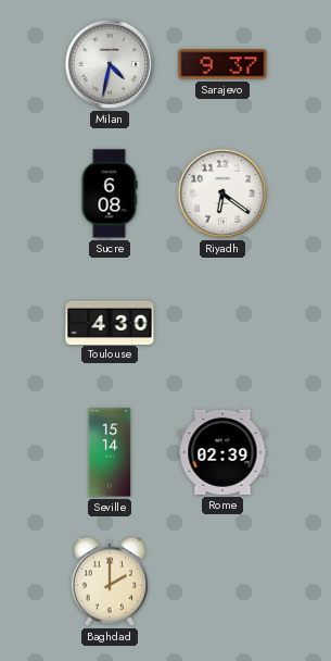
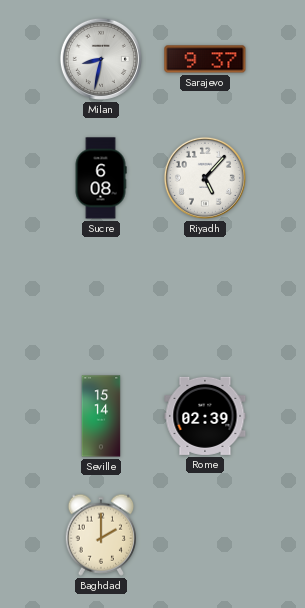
Milan: 4:32 -> 8:32 (101, 59)
Riyadh: 6:21 -> 5:07 (205, 178)
Toulouse: 4:30 -> none (110, 322)
